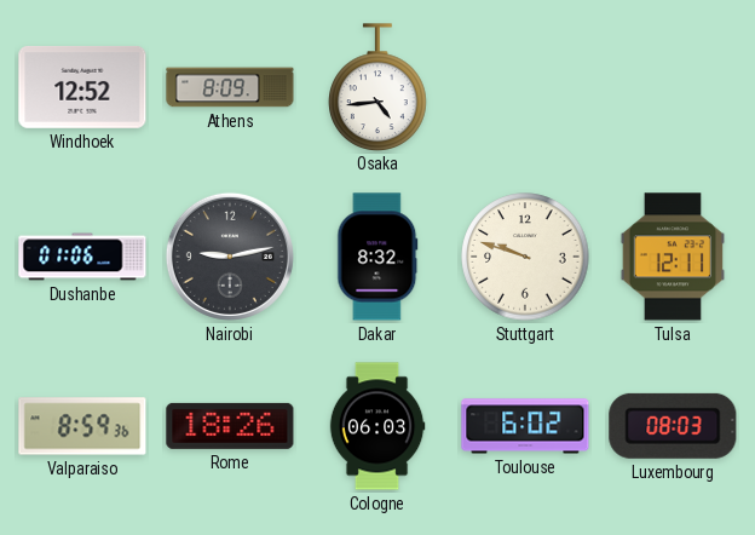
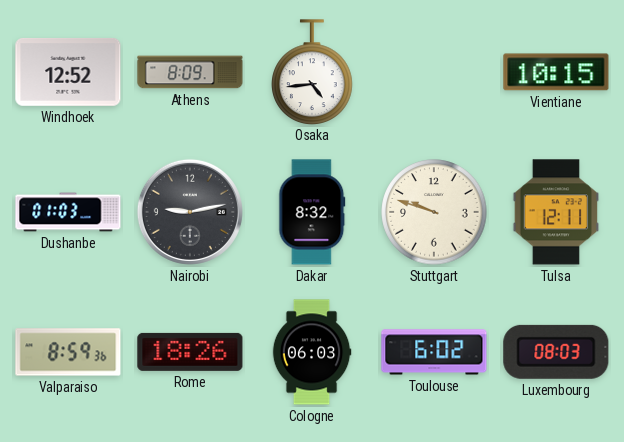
Vientiane: none -> 10:15 (556, 72)
Dushanbe: 01:06 -> 01:03 (68, 212)
